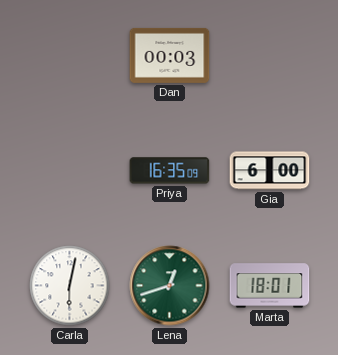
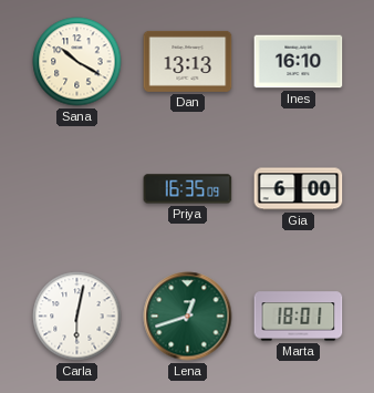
Sana: none -> 10:20 (77, 62)
Dan: 00:03 -> 13:13 (188, 61)
Ines: none -> 16:10 (299, 62)
